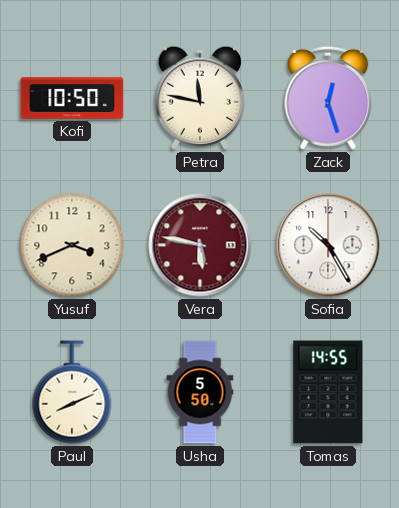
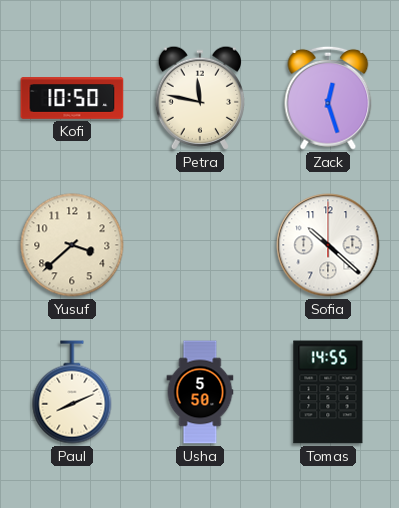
Yusuf: 3:41 -> 3:38 (72, 245)
Vera: 5:47 -> none (200, 245)
Sofia: 10:25 -> 10:22 (328, 245)
